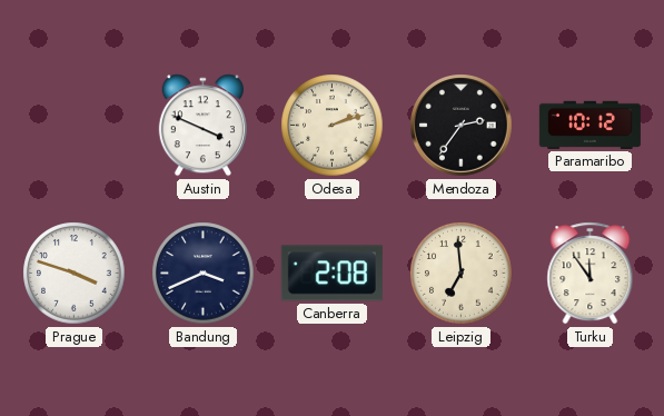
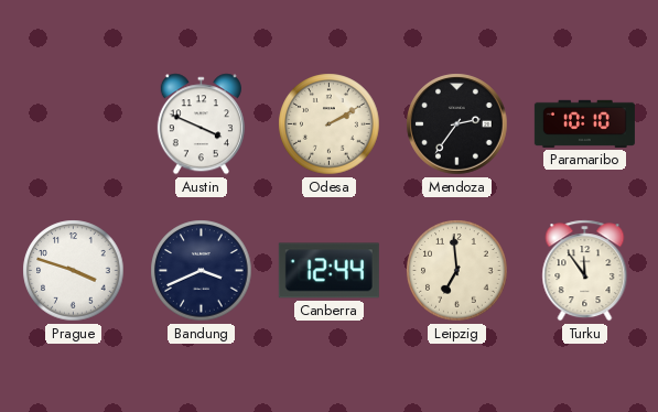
Odesa: 2:12 -> 2:10 (330, 124)
Paramaribo: 10:12 -> 10:10 (584, 123)
Canberra: 2:08 -> 12:44 (328, 271)
